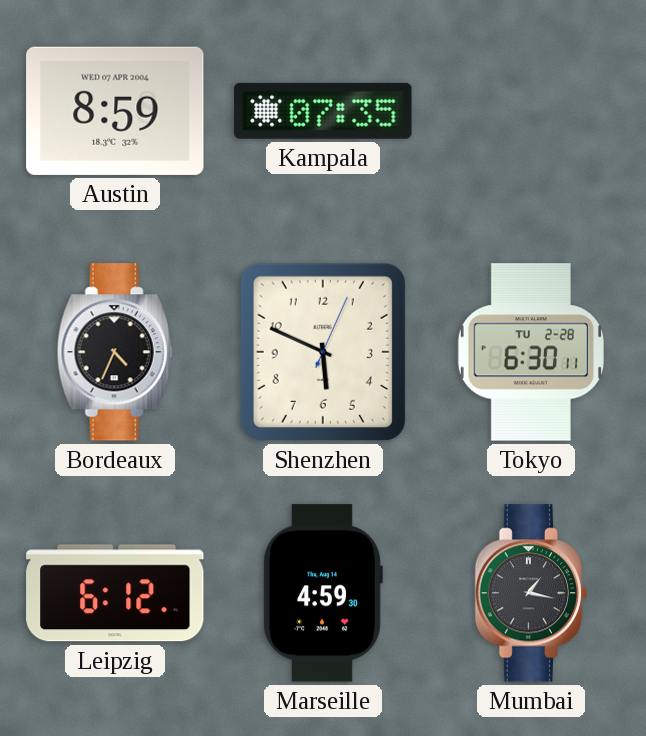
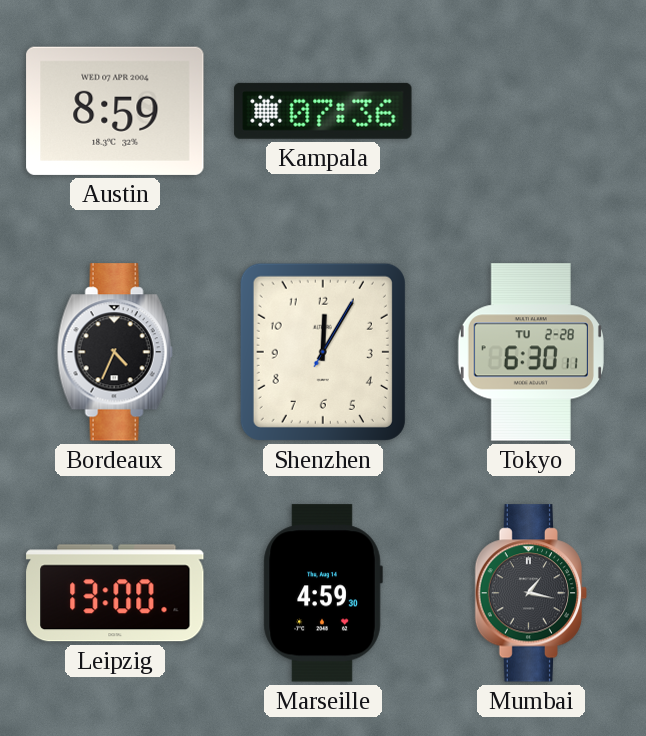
Kampala: 07:35 -> 07:36 (323, 111)
Shenzhen: 5:49 -> 12:05 (323, 352)
Leipzig: 6:12 -> 13:00 (115, 593)
